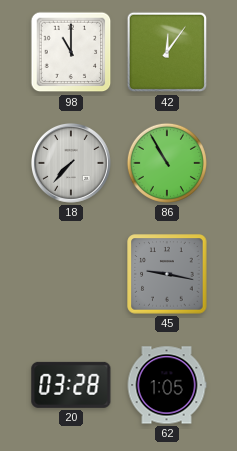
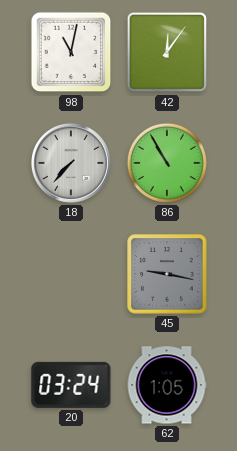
98: 11:00 -> 11:02 (71, 52)
20: 03:28 -> 03:24 (71, 385)
